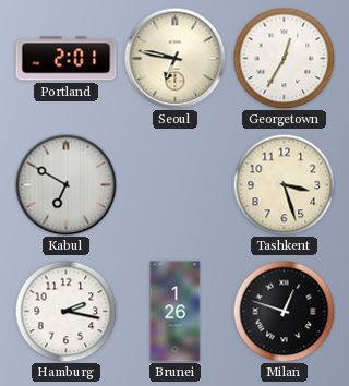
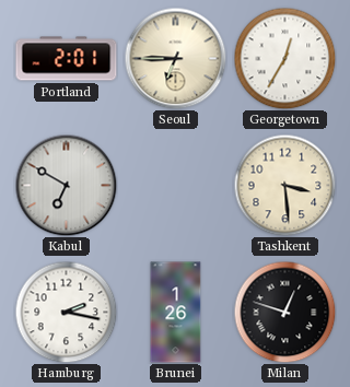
Seoul: 6:47 -> 6:45 (175, 58)
Tashkent: 3:27 -> 3:29 (284, 185)
